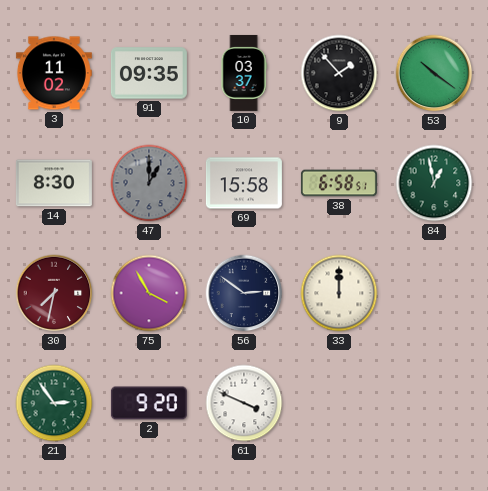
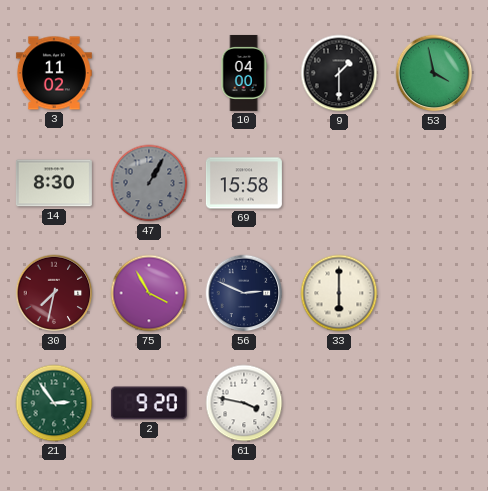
91: 09:35 -> none (149, 73)
10: 03:37 -> 04:00 (244, 73)
9: 1:53 -> 1:30 (339, 73)
53: 10:21 -> 3:58 (434, 73)
47: 1:00 -> 1:05 (149, 183)
38: 6:58 -> none (339, 183)
84: 12:58 -> none (434, 183)
56: 2:51 -> 2:49 (244, 293)
33: 12:00 -> 6:00 (339, 293)
61: 3:49 -> 3:47 (244, 403)
